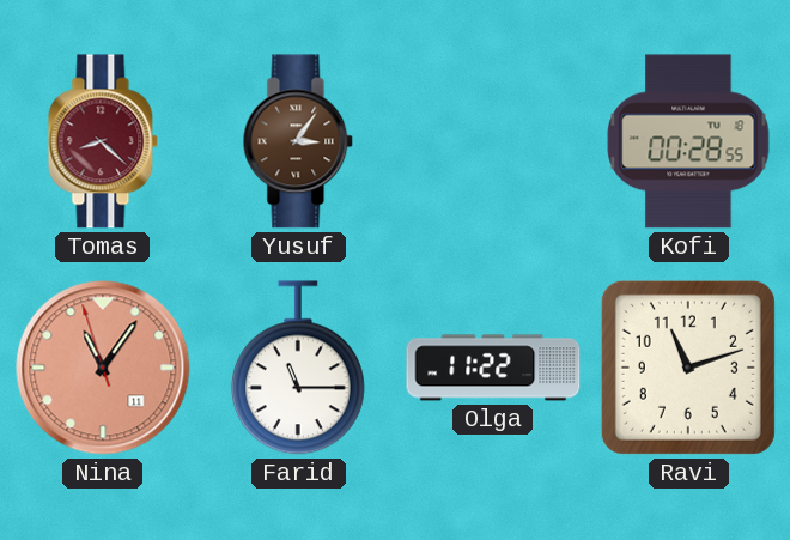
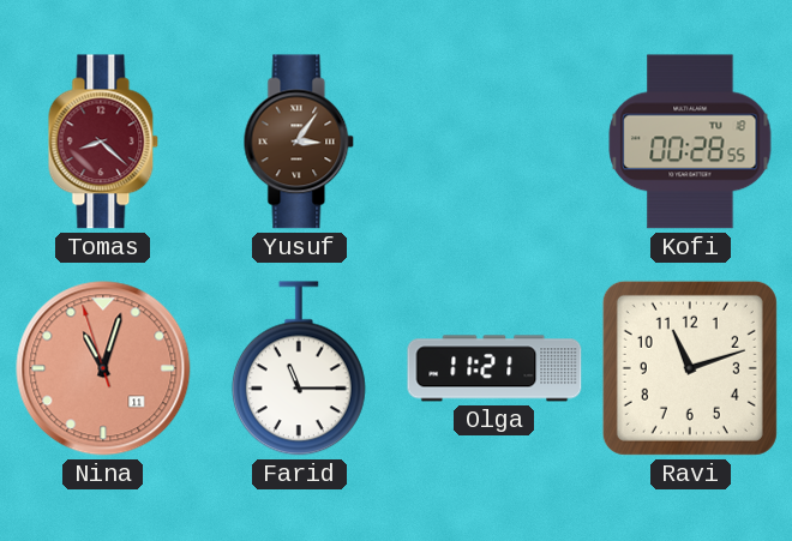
Nina: 11:05 -> 11:02 (103, 368)
Olga: 11:22 -> 11:21 (494, 368)
